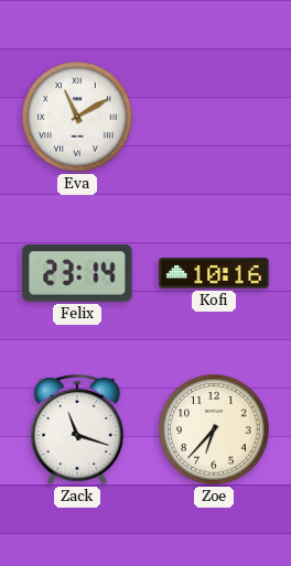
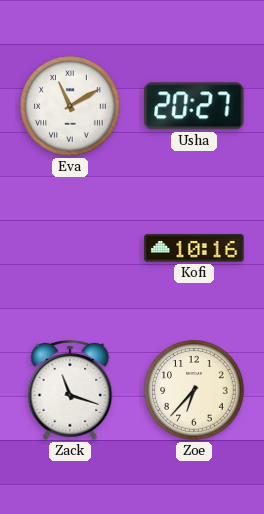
Usha: none -> 20:27 (194, 106)
Felix: 23:14 -> none (77, 273)
